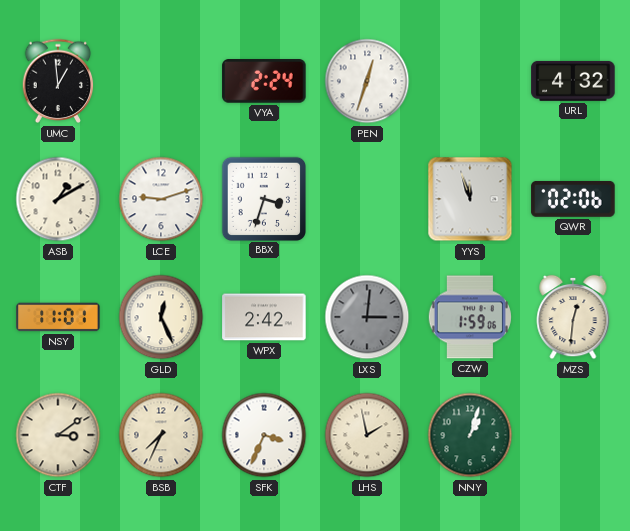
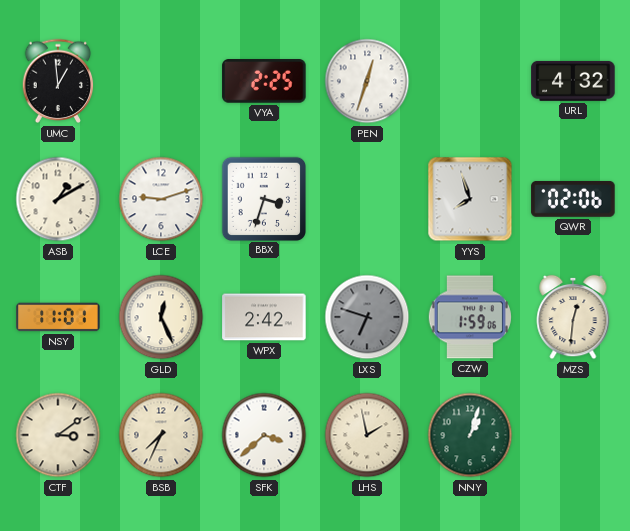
VYA: 2:24 -> 2:25 (264, 81)
YYS: 11:57 -> 7:57 (470, 199)
LXS: 3:01 -> 6:48 (367, 317)
SFK: 3:34 -> 3:38 (264, 435)
